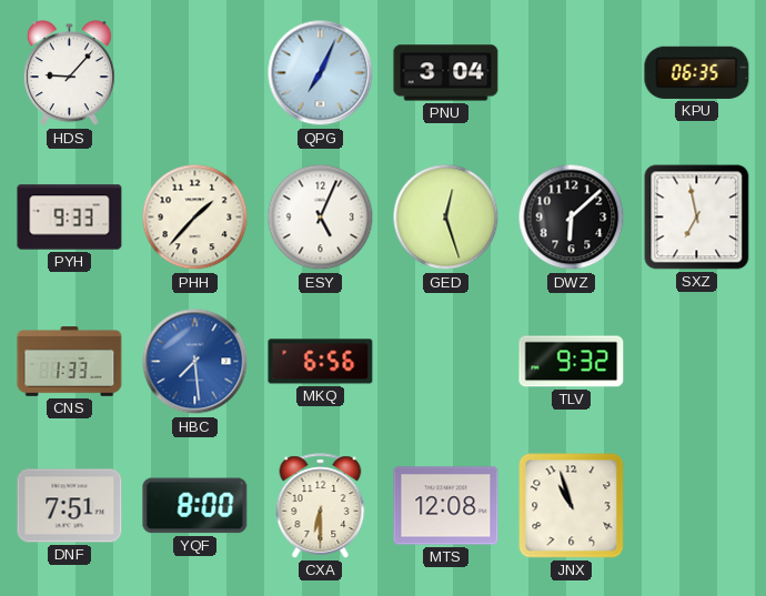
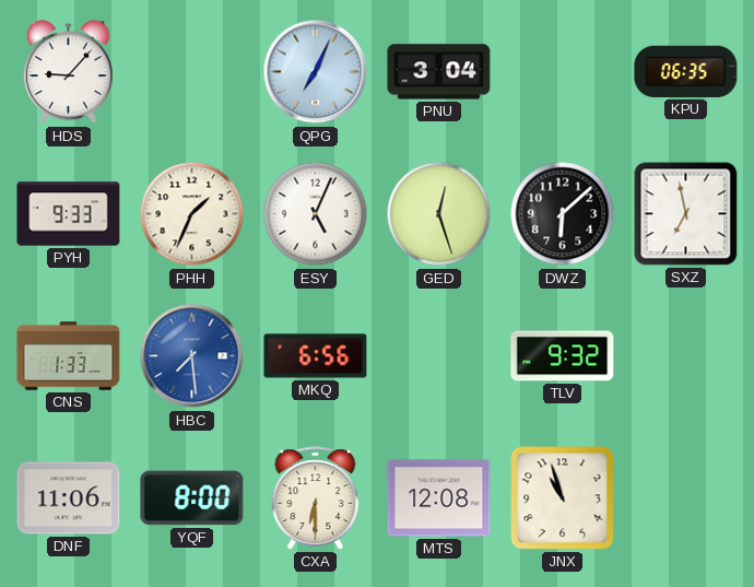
PHH: 1:37 -> 1:34 (192, 214)
DNF: 7:51 -> 11:06 (69, 498)
